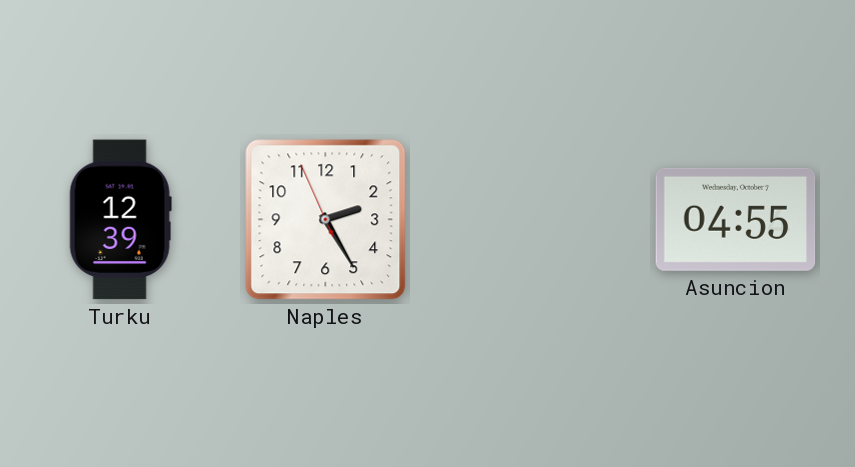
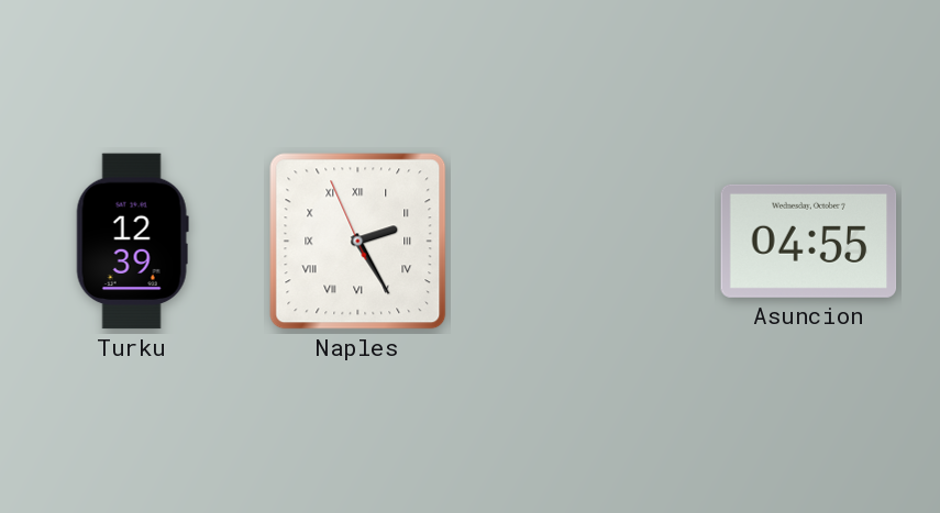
Naples numerals: Arabic -> Roman (358, 242)
